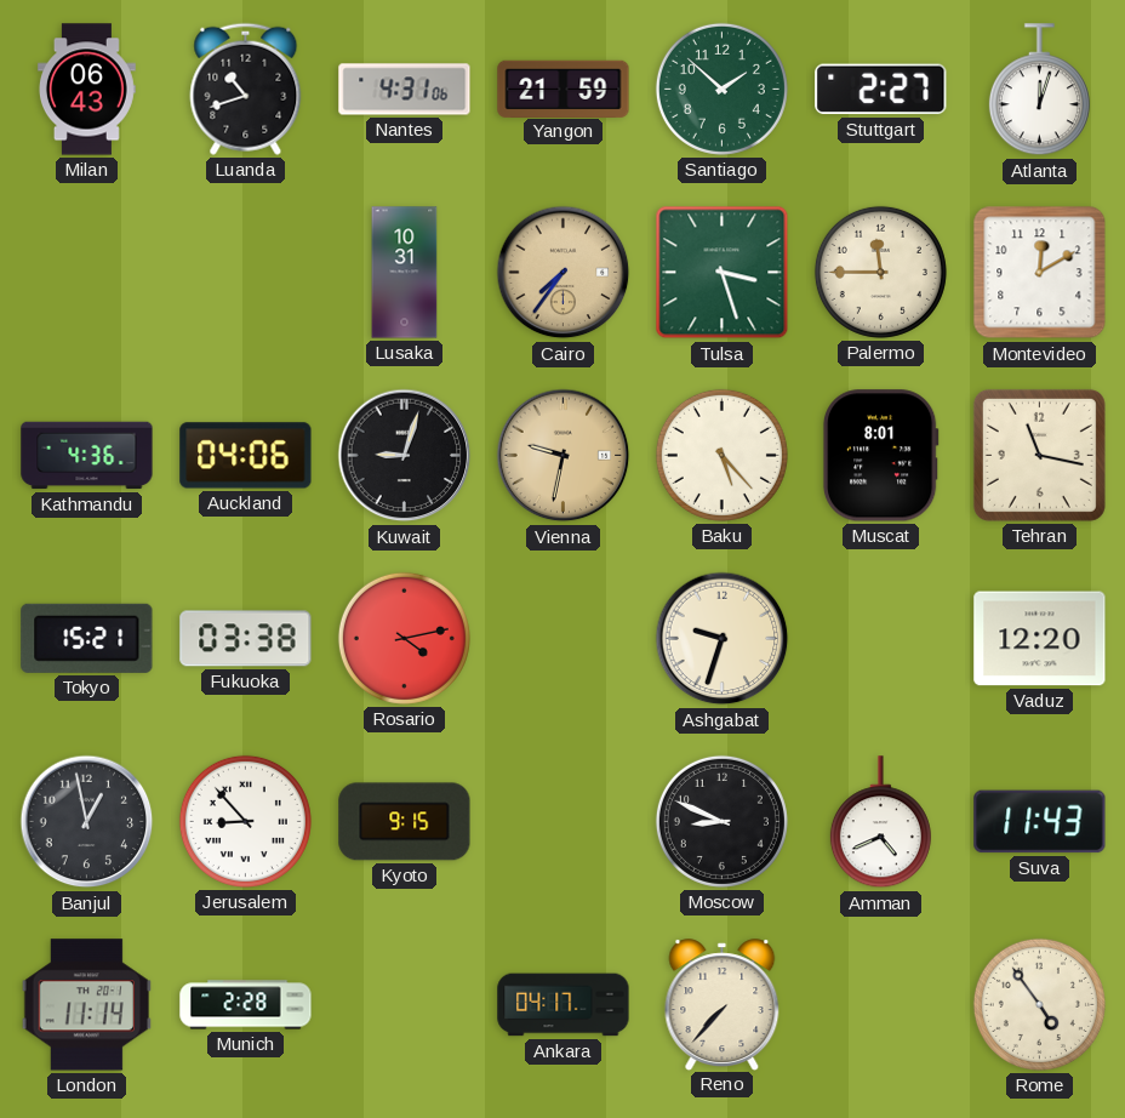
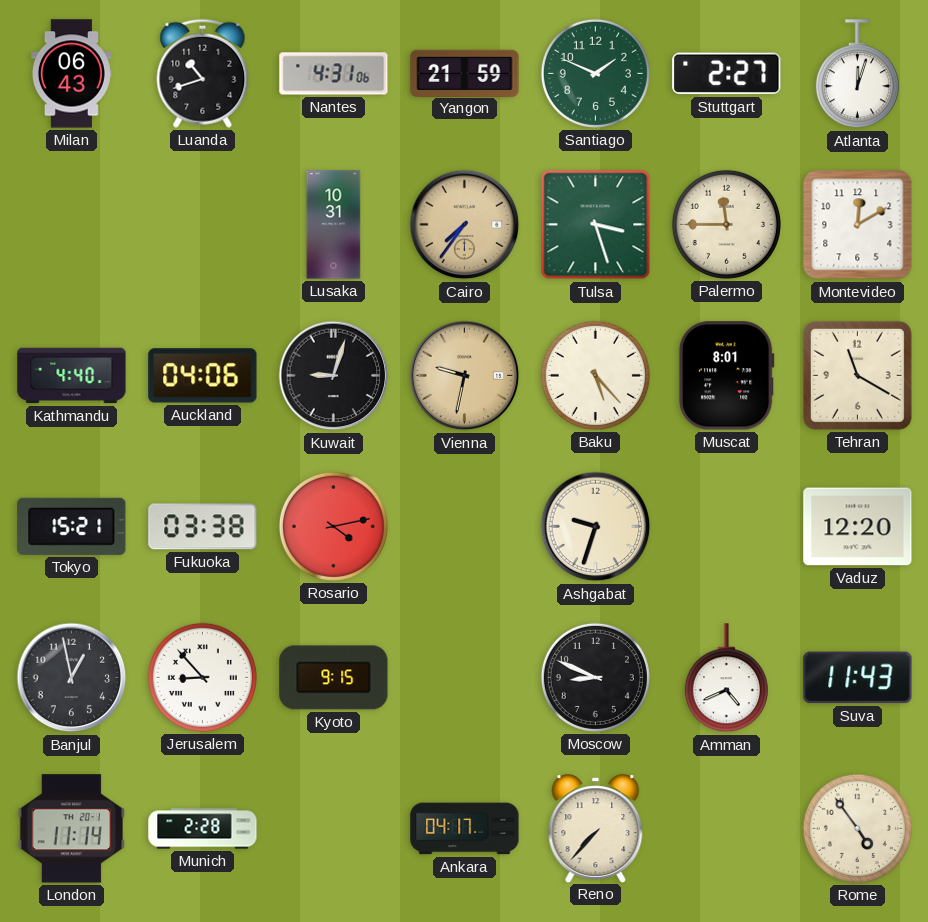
Santiago: 1:52 -> 1:49 (595, 73)
Kathmandu: 4:36 -> 4:40 (72, 376)
Tehran: 11:17 -> 11:20 (857, 375)
